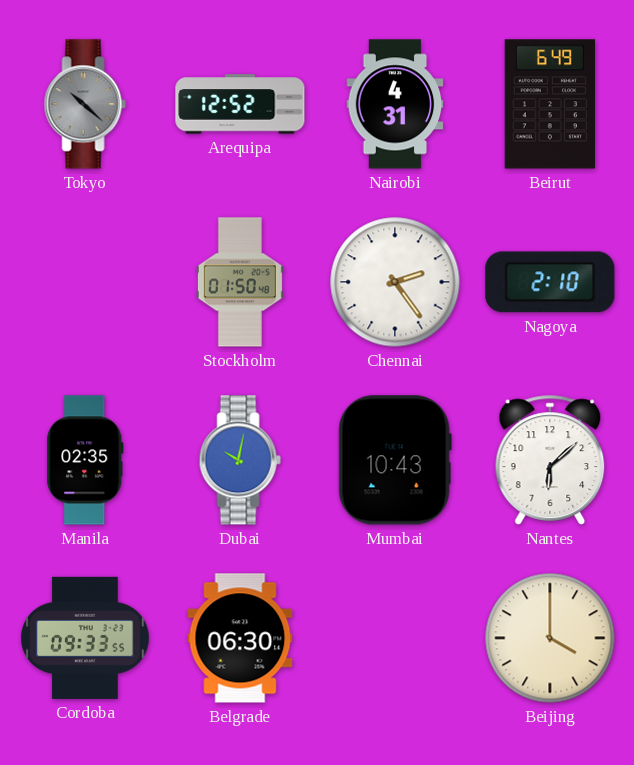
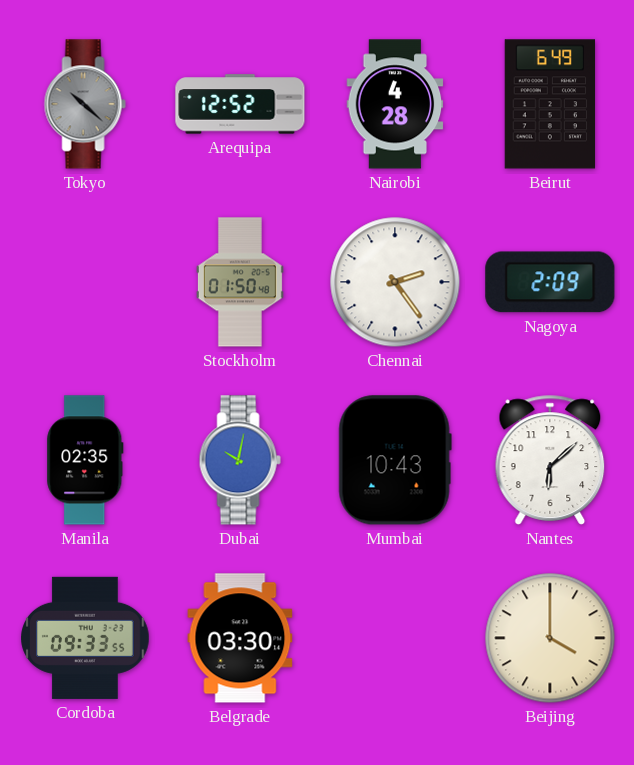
Nairobi: 4:31 -> 4:28 (395, 104)
Nagoya: 2:10 -> 2:09 (550, 282)
Belgrade: 06:30 -> 03:30 (240, 638)
